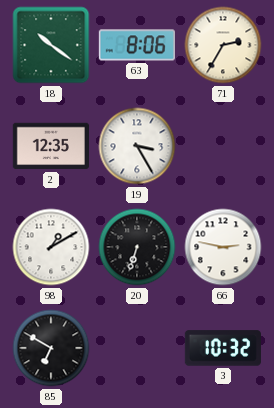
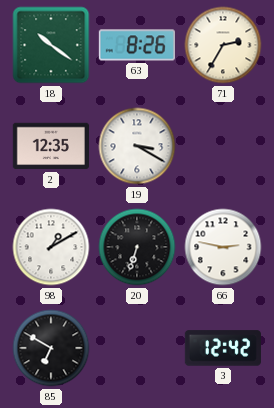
63: 8:06 -> 8:26 (136, 45)
19: 3:25 -> 3:20 (137, 146)
3: 10:32 -> 12:42 (223, 348)
